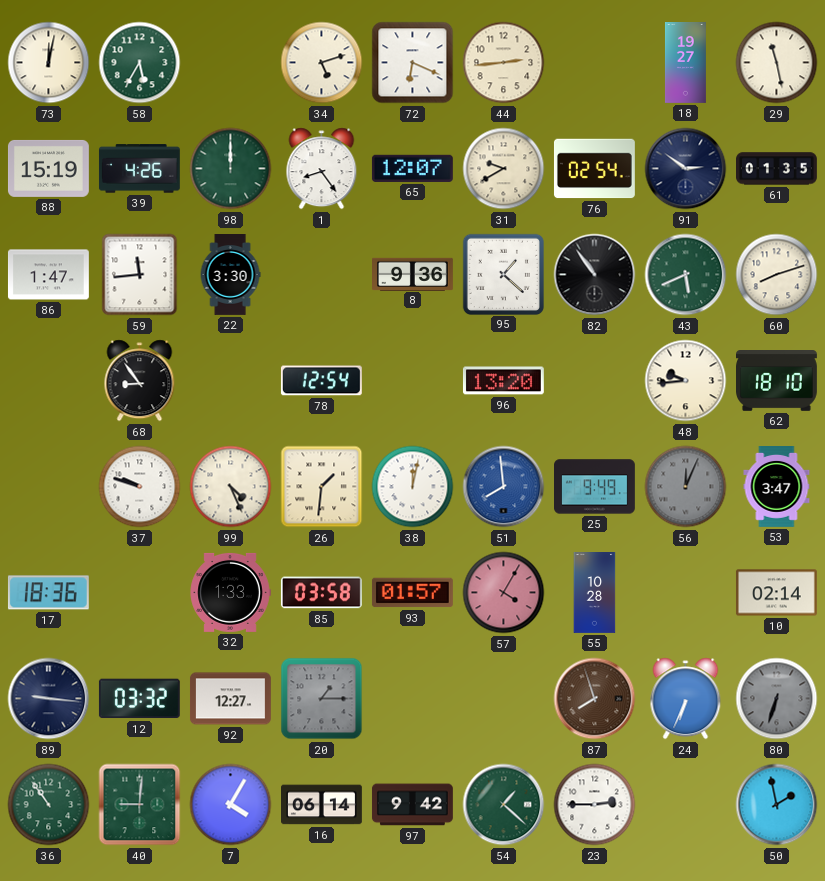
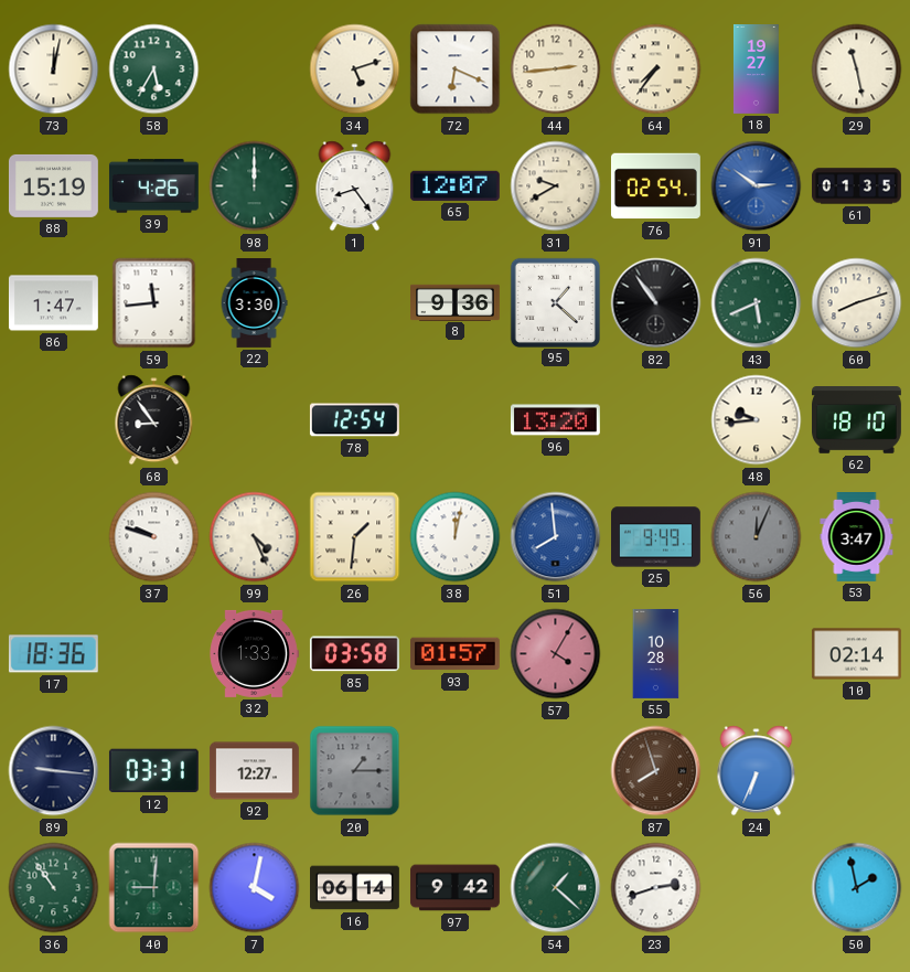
64: none -> 7:36 (656, 70)
91 dial: navy -> blue (757, 186)
12: 03:32 -> 03:31 (153, 771)
80: 6:33 -> none (777, 699)
7: 4:05 -> 4:02 (255, 888)
23: 2:45 -> 2:42 (656, 888)
